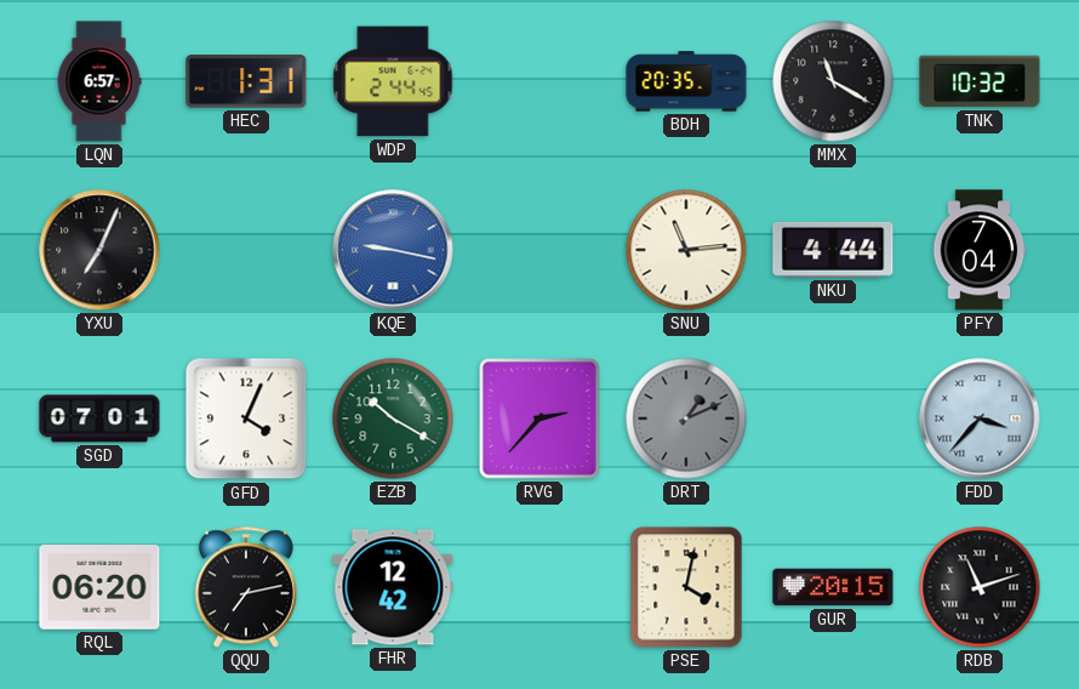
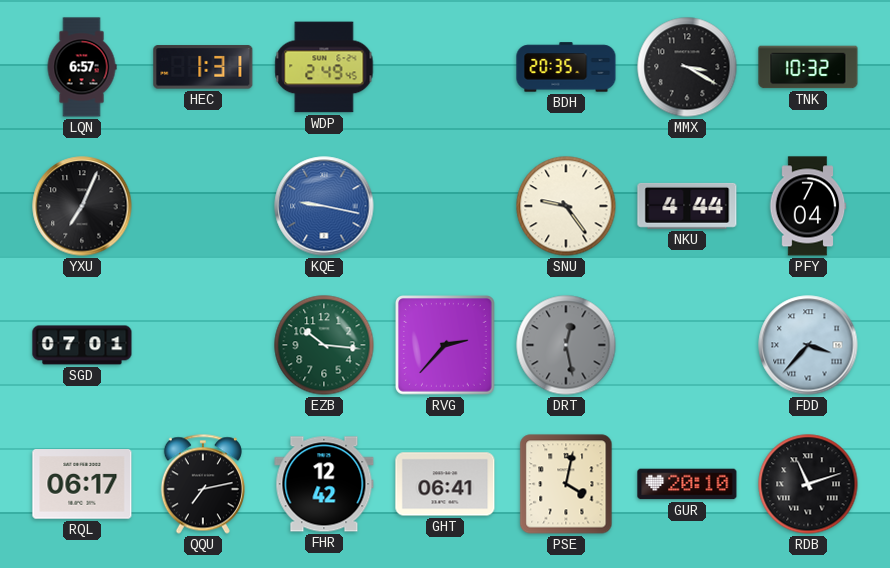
WDP: 2:44 -> 2:49 (324, 67)
MMX: 11:20 -> 3:20 (687, 67)
SNU: 11:14 -> 9:24 (566, 206)
GFD: 4:04 -> none (246, 418)
EZB: 10:20 -> 10:16 (324, 345)
DRT: 1:11 -> 12:28 (566, 345)
RQL: 06:20 -> 06:17 (82, 484)
GHT: none -> 06:41 (445, 484)
GUR: 20:15 -> 20:10 (687, 484)
